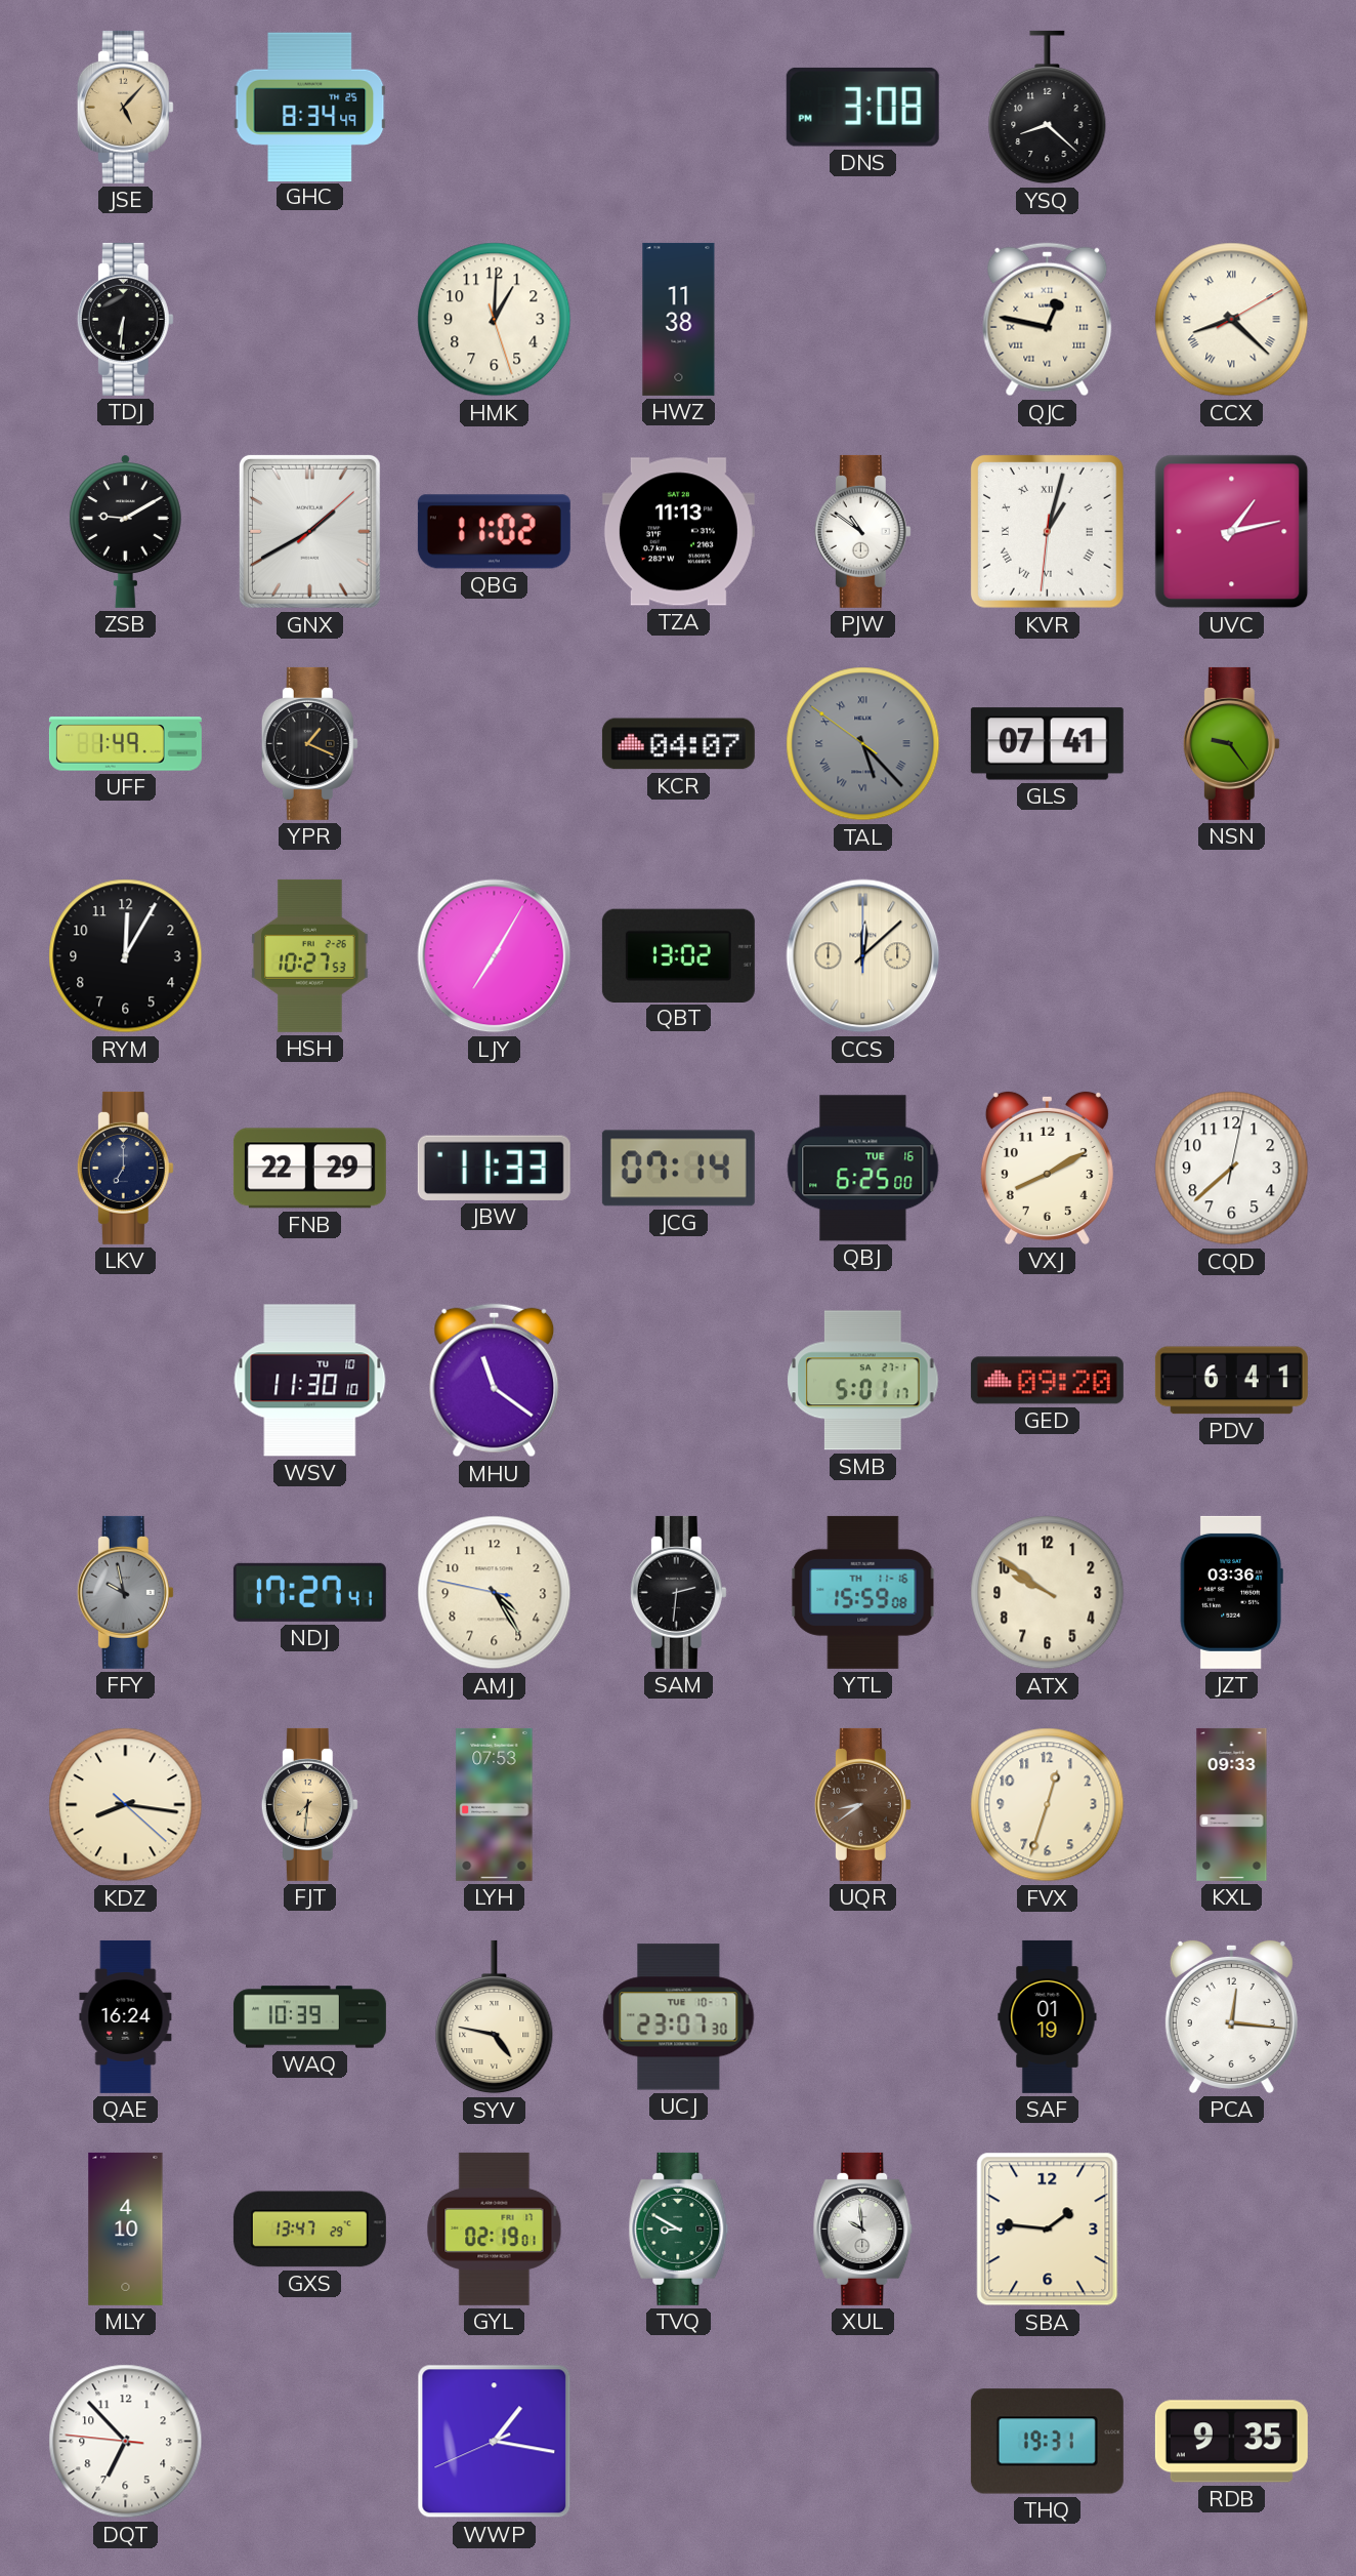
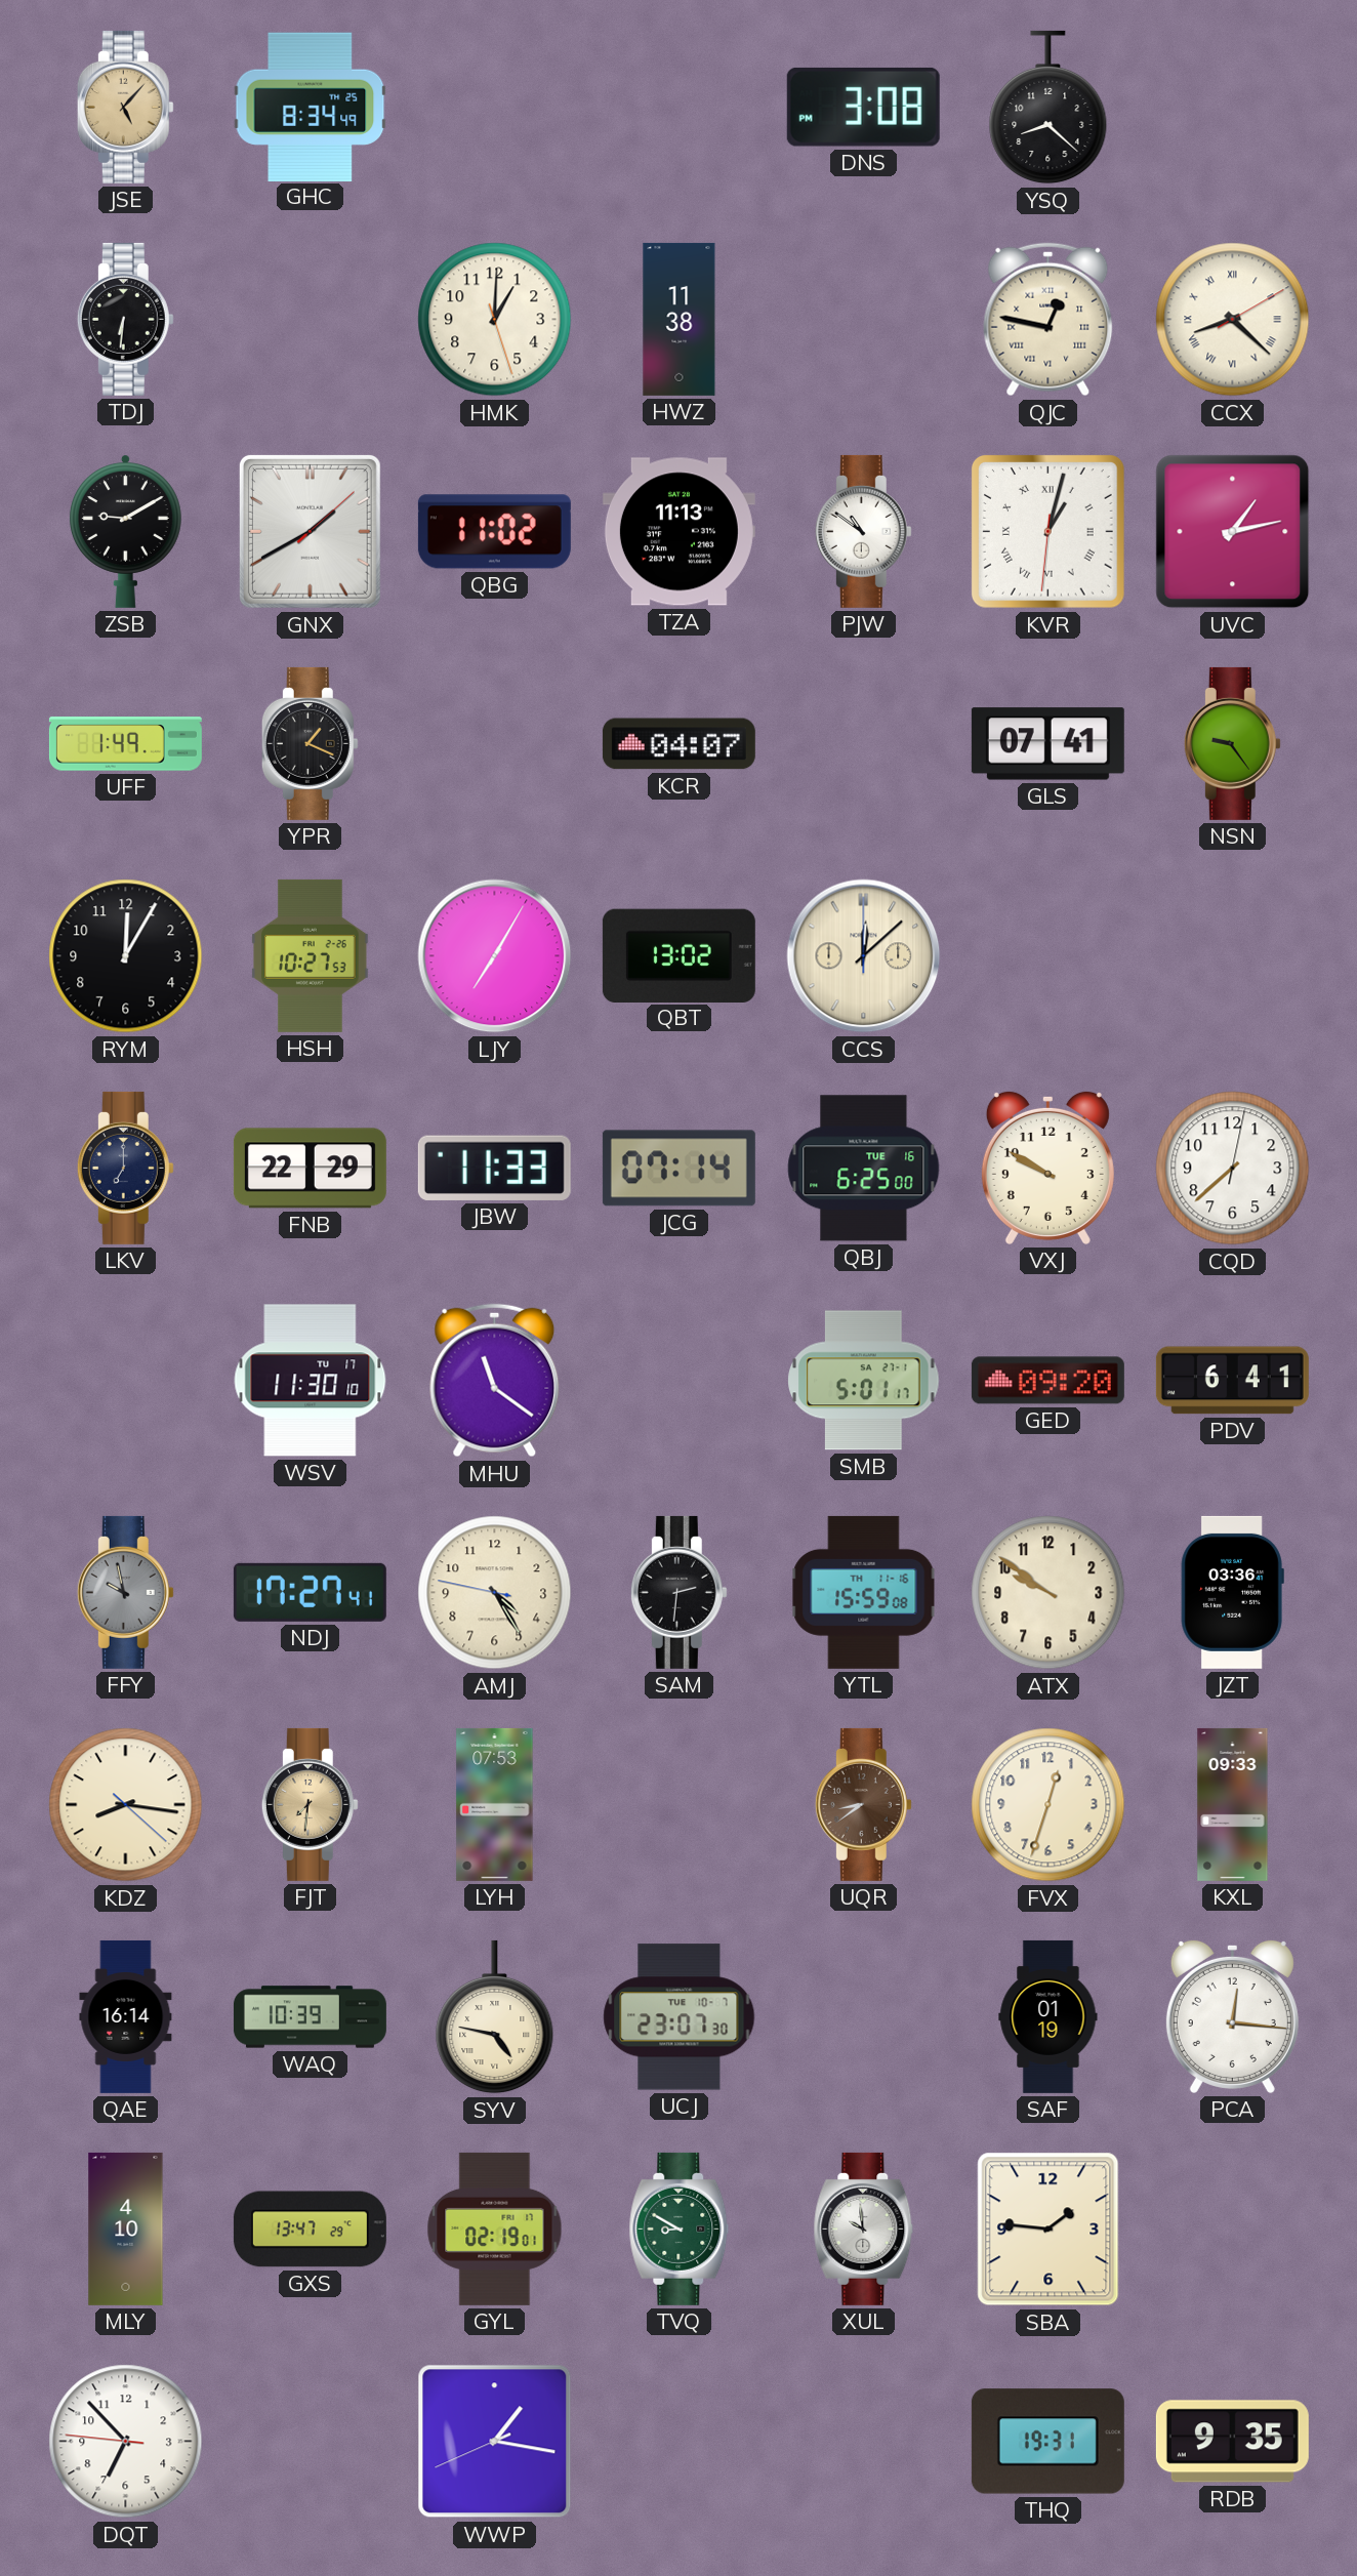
TAL: 5:22 -> none (863, 744)
VXJ: 8:10 -> 9:50 (1047, 1168)
WSV date: TU 10 -> TU 17 (311, 1381)
QAE: 16:24 -> 16:14 (126, 2016)
